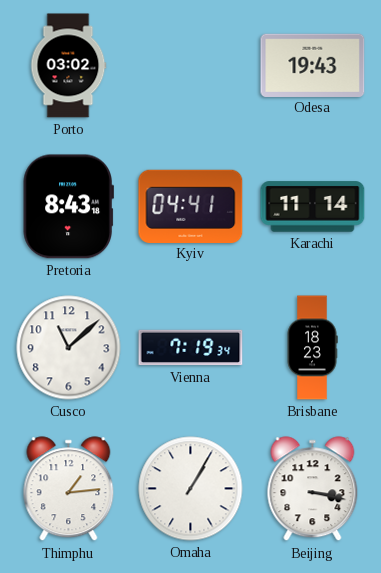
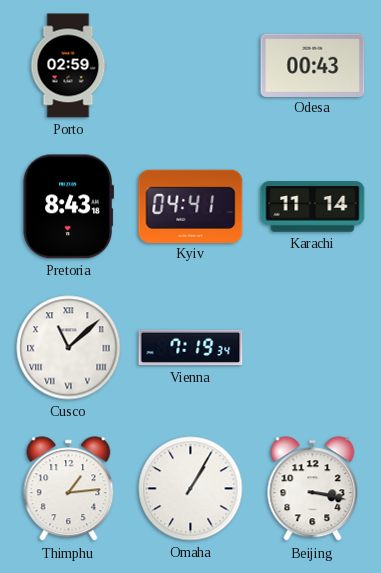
Porto: 03:02 -> 02:59 (69, 66)
Odesa: 19:43 -> 00:43 (313, 65)
Cusco numerals: Arabic -> Roman (69, 348)
Brisbane: 18:23 -> none (312, 348)
